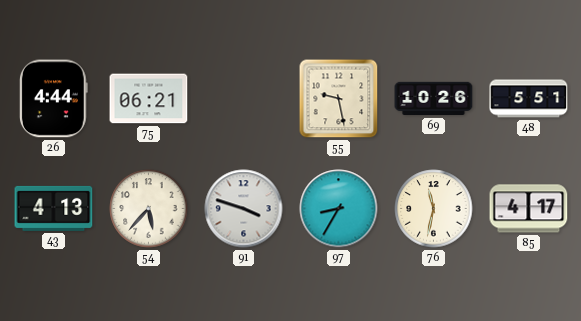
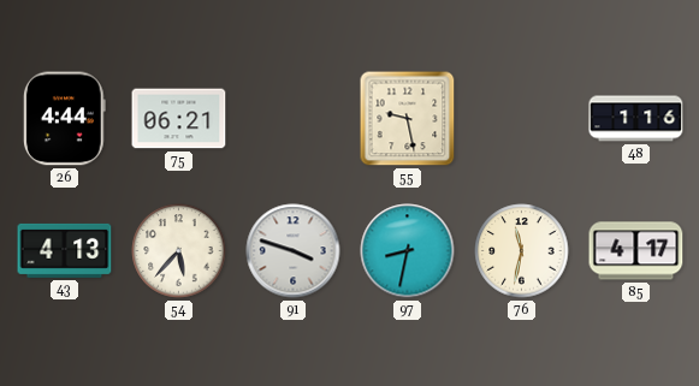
69: 10:26 -> none (434, 99)
48: 5:51 -> 1:16 (636, 119)
97: 8:35 -> 8:32 (408, 251)
